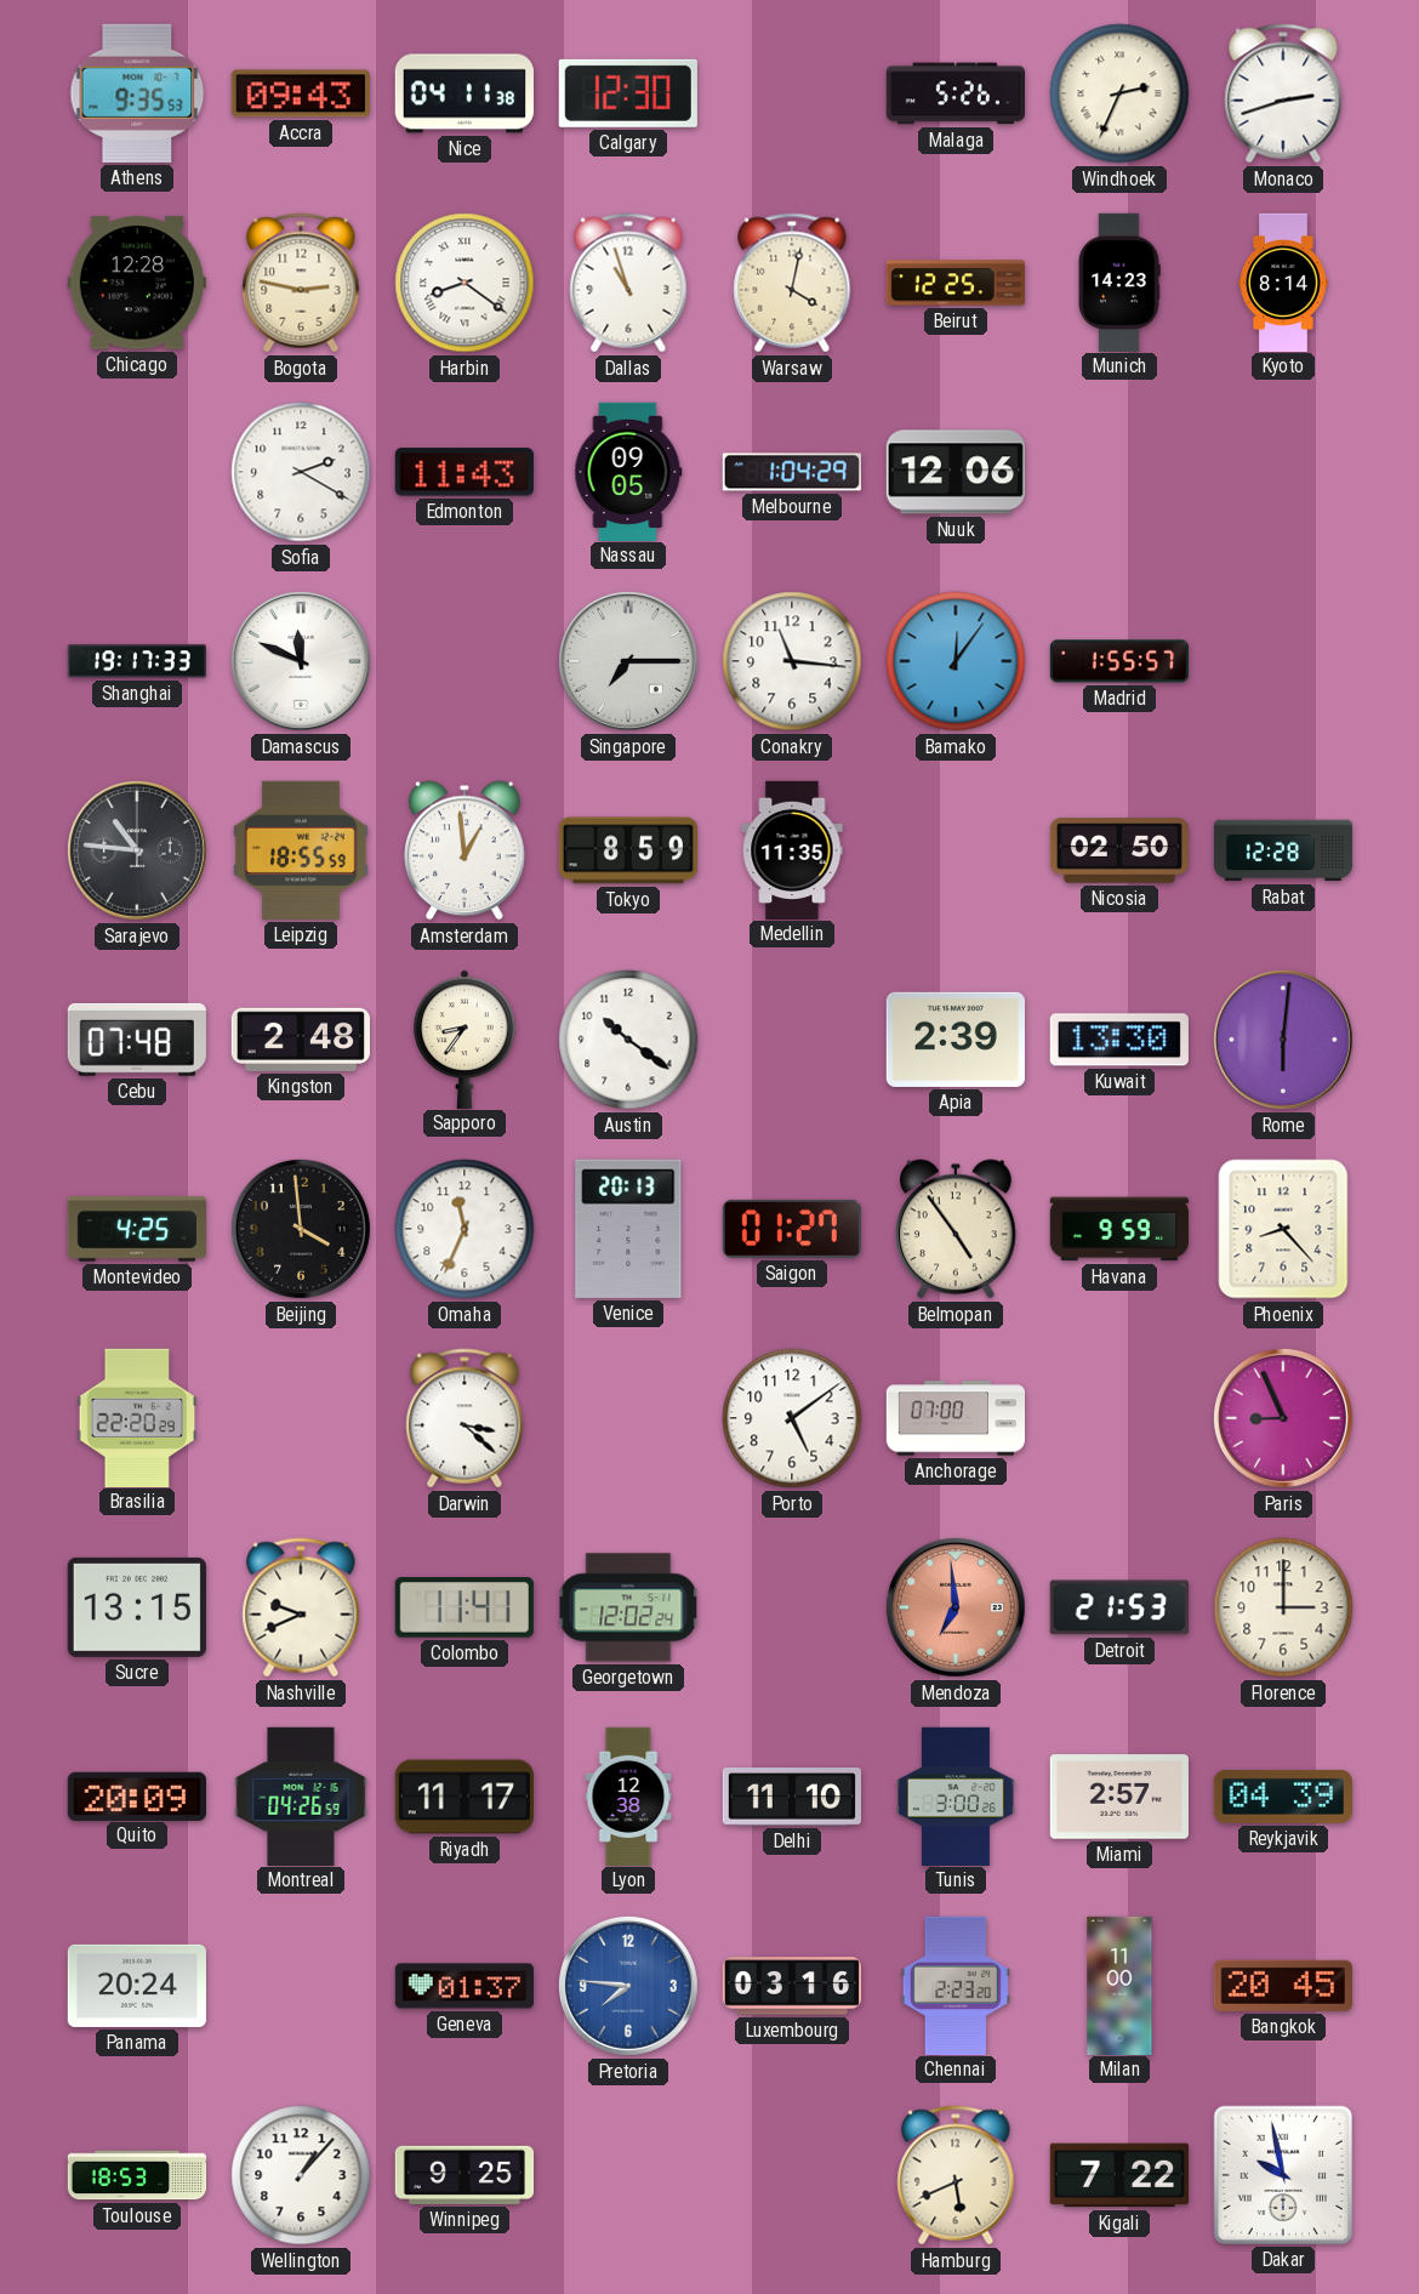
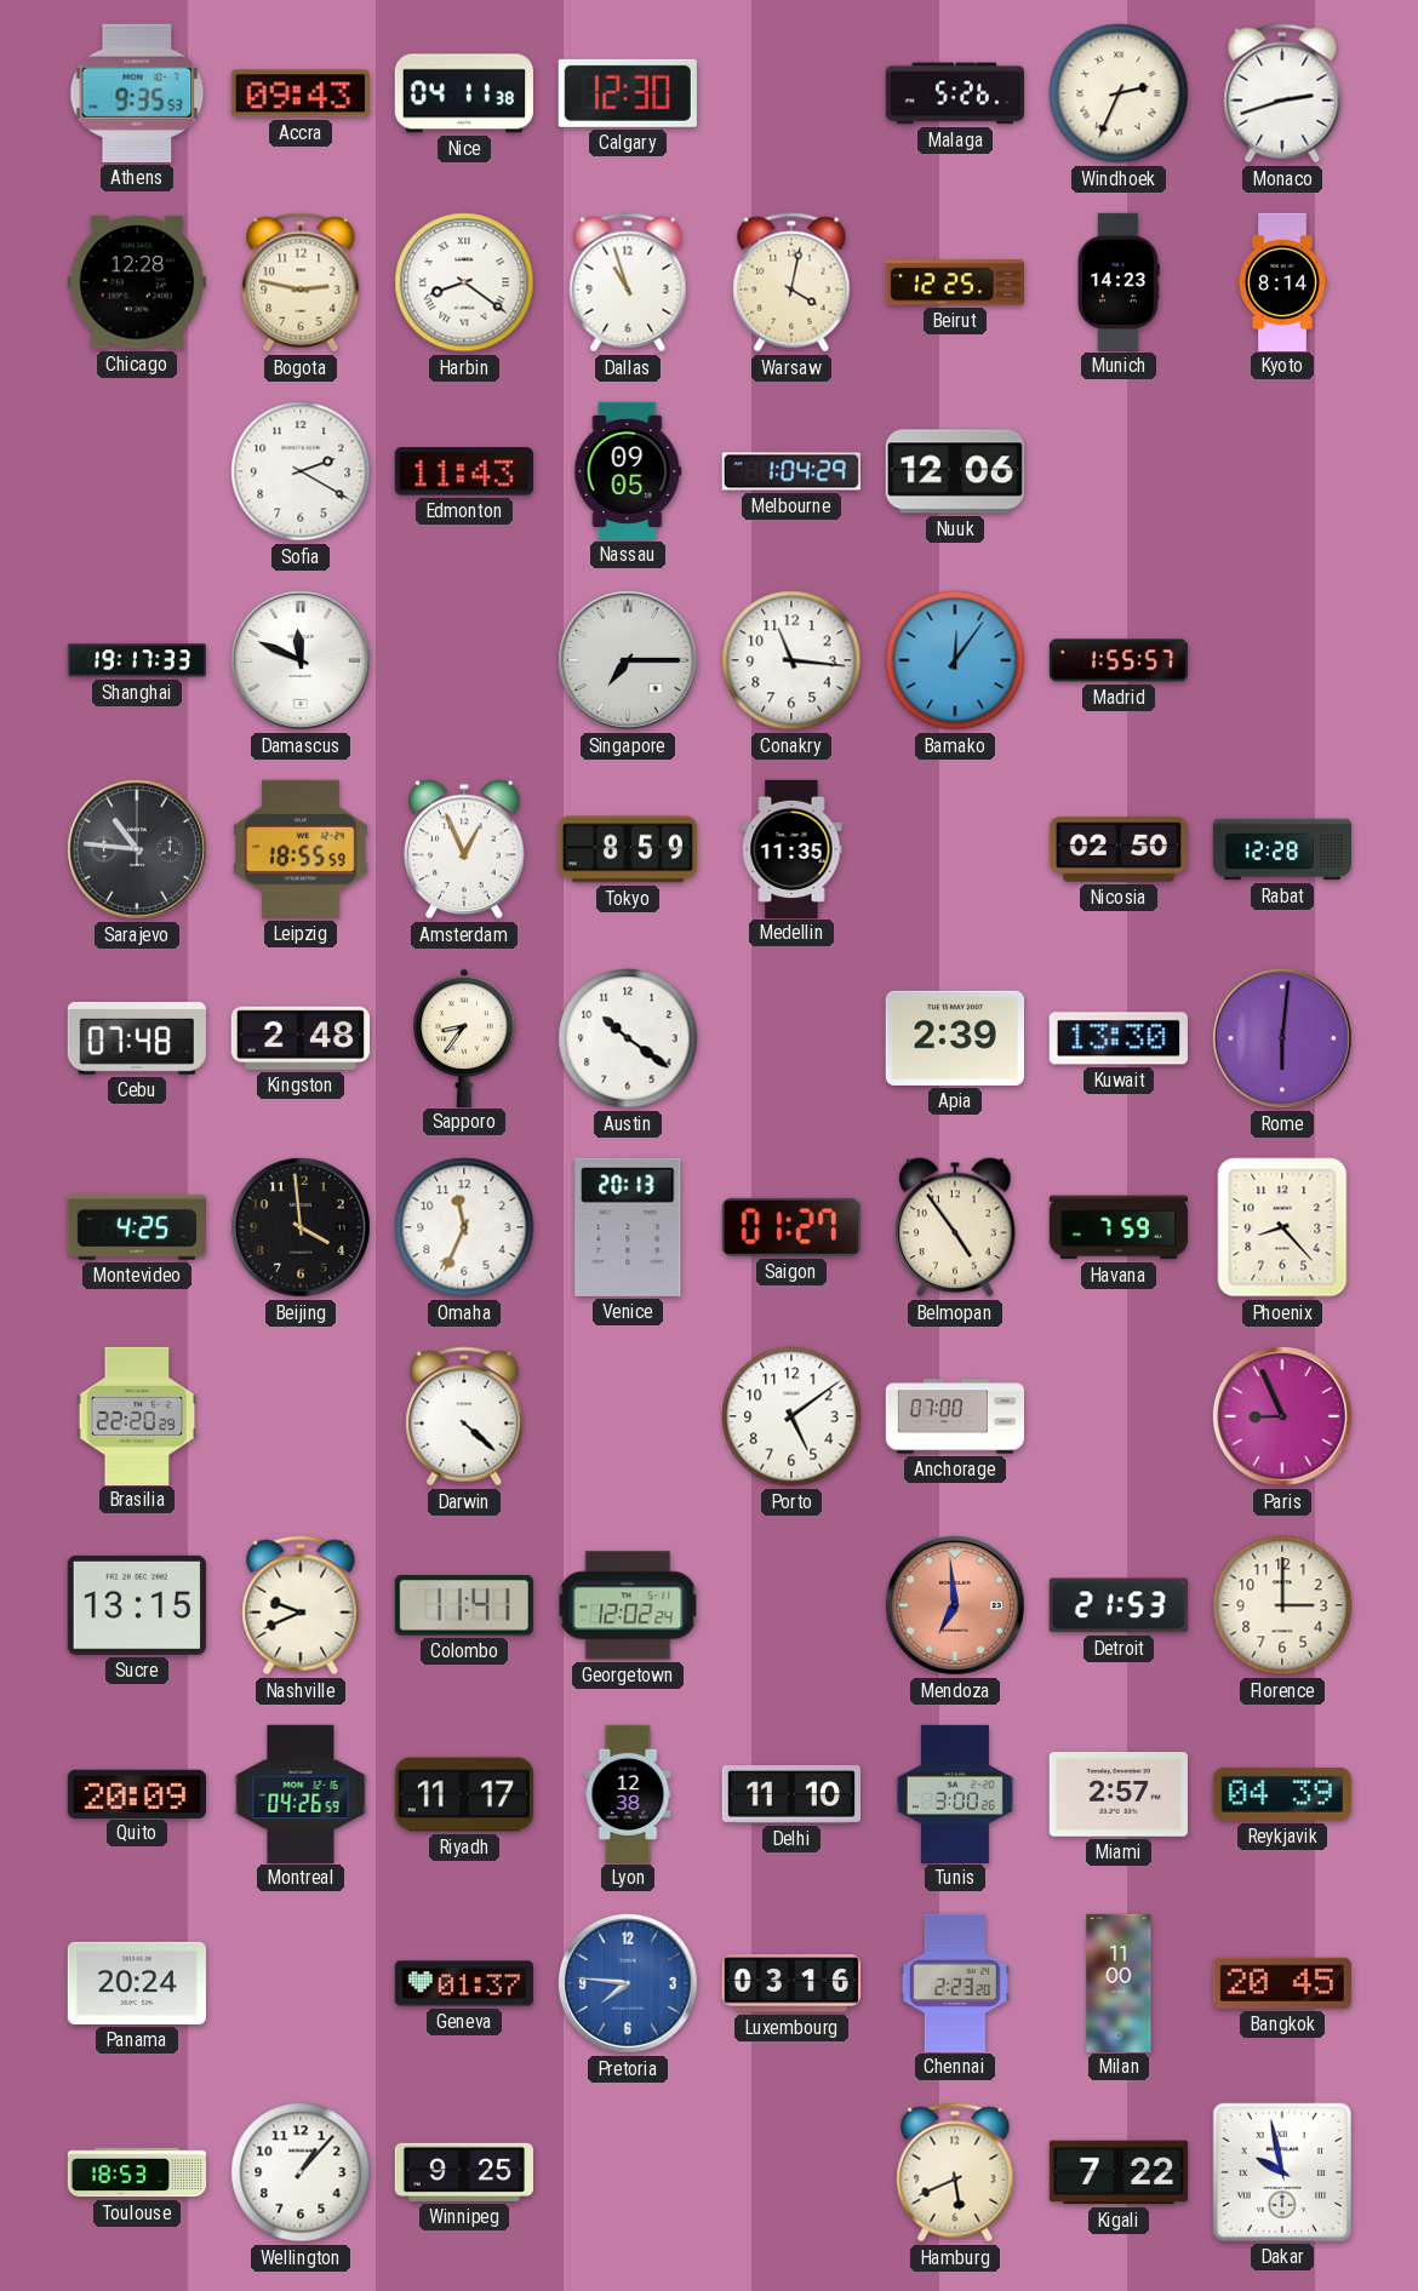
Amsterdam: 12:59 -> 12:56 (465, 849)
Havana: 9:59 -> 7:59 (1117, 1227)
Darwin: 3:22 -> 4:22 (464, 1416)
